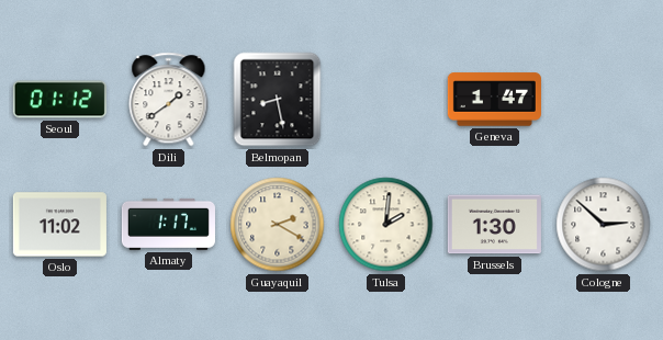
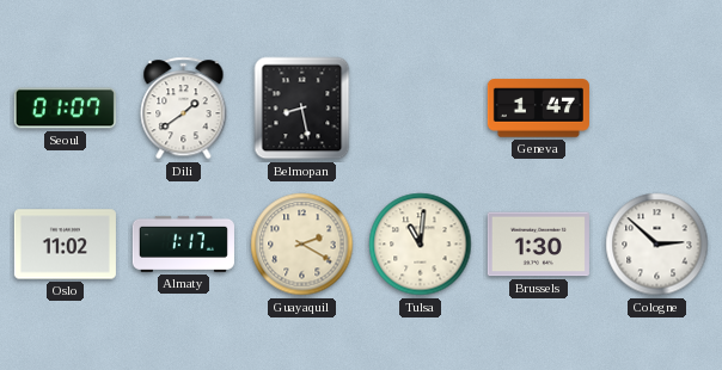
Seoul: 01:12 -> 01:07 (65, 109)
Tulsa: 2:01 -> 11:01 (421, 245)
